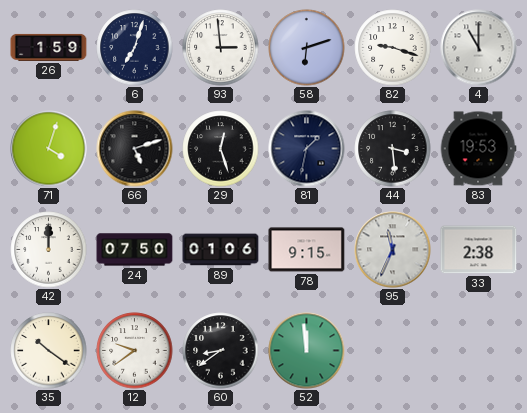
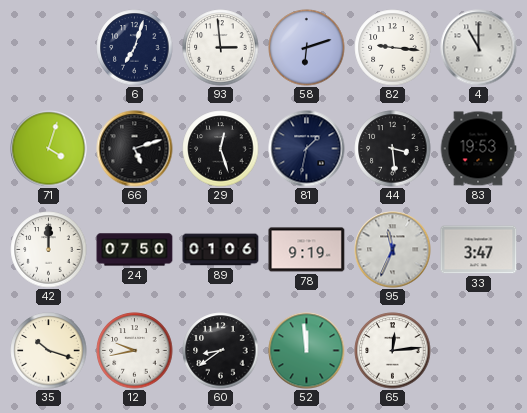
26: 1:59 -> none (49, 47)
82: 9:18 -> 9:16 (393, 48)
78: 9:15 -> 9:19 (307, 250)
33: 2:38 -> 3:47 (479, 250)
35: 10:21 -> 10:18 (49, 351)
12: 9:39 -> 9:43 (135, 351)
65: none -> 12:14 (393, 351)
